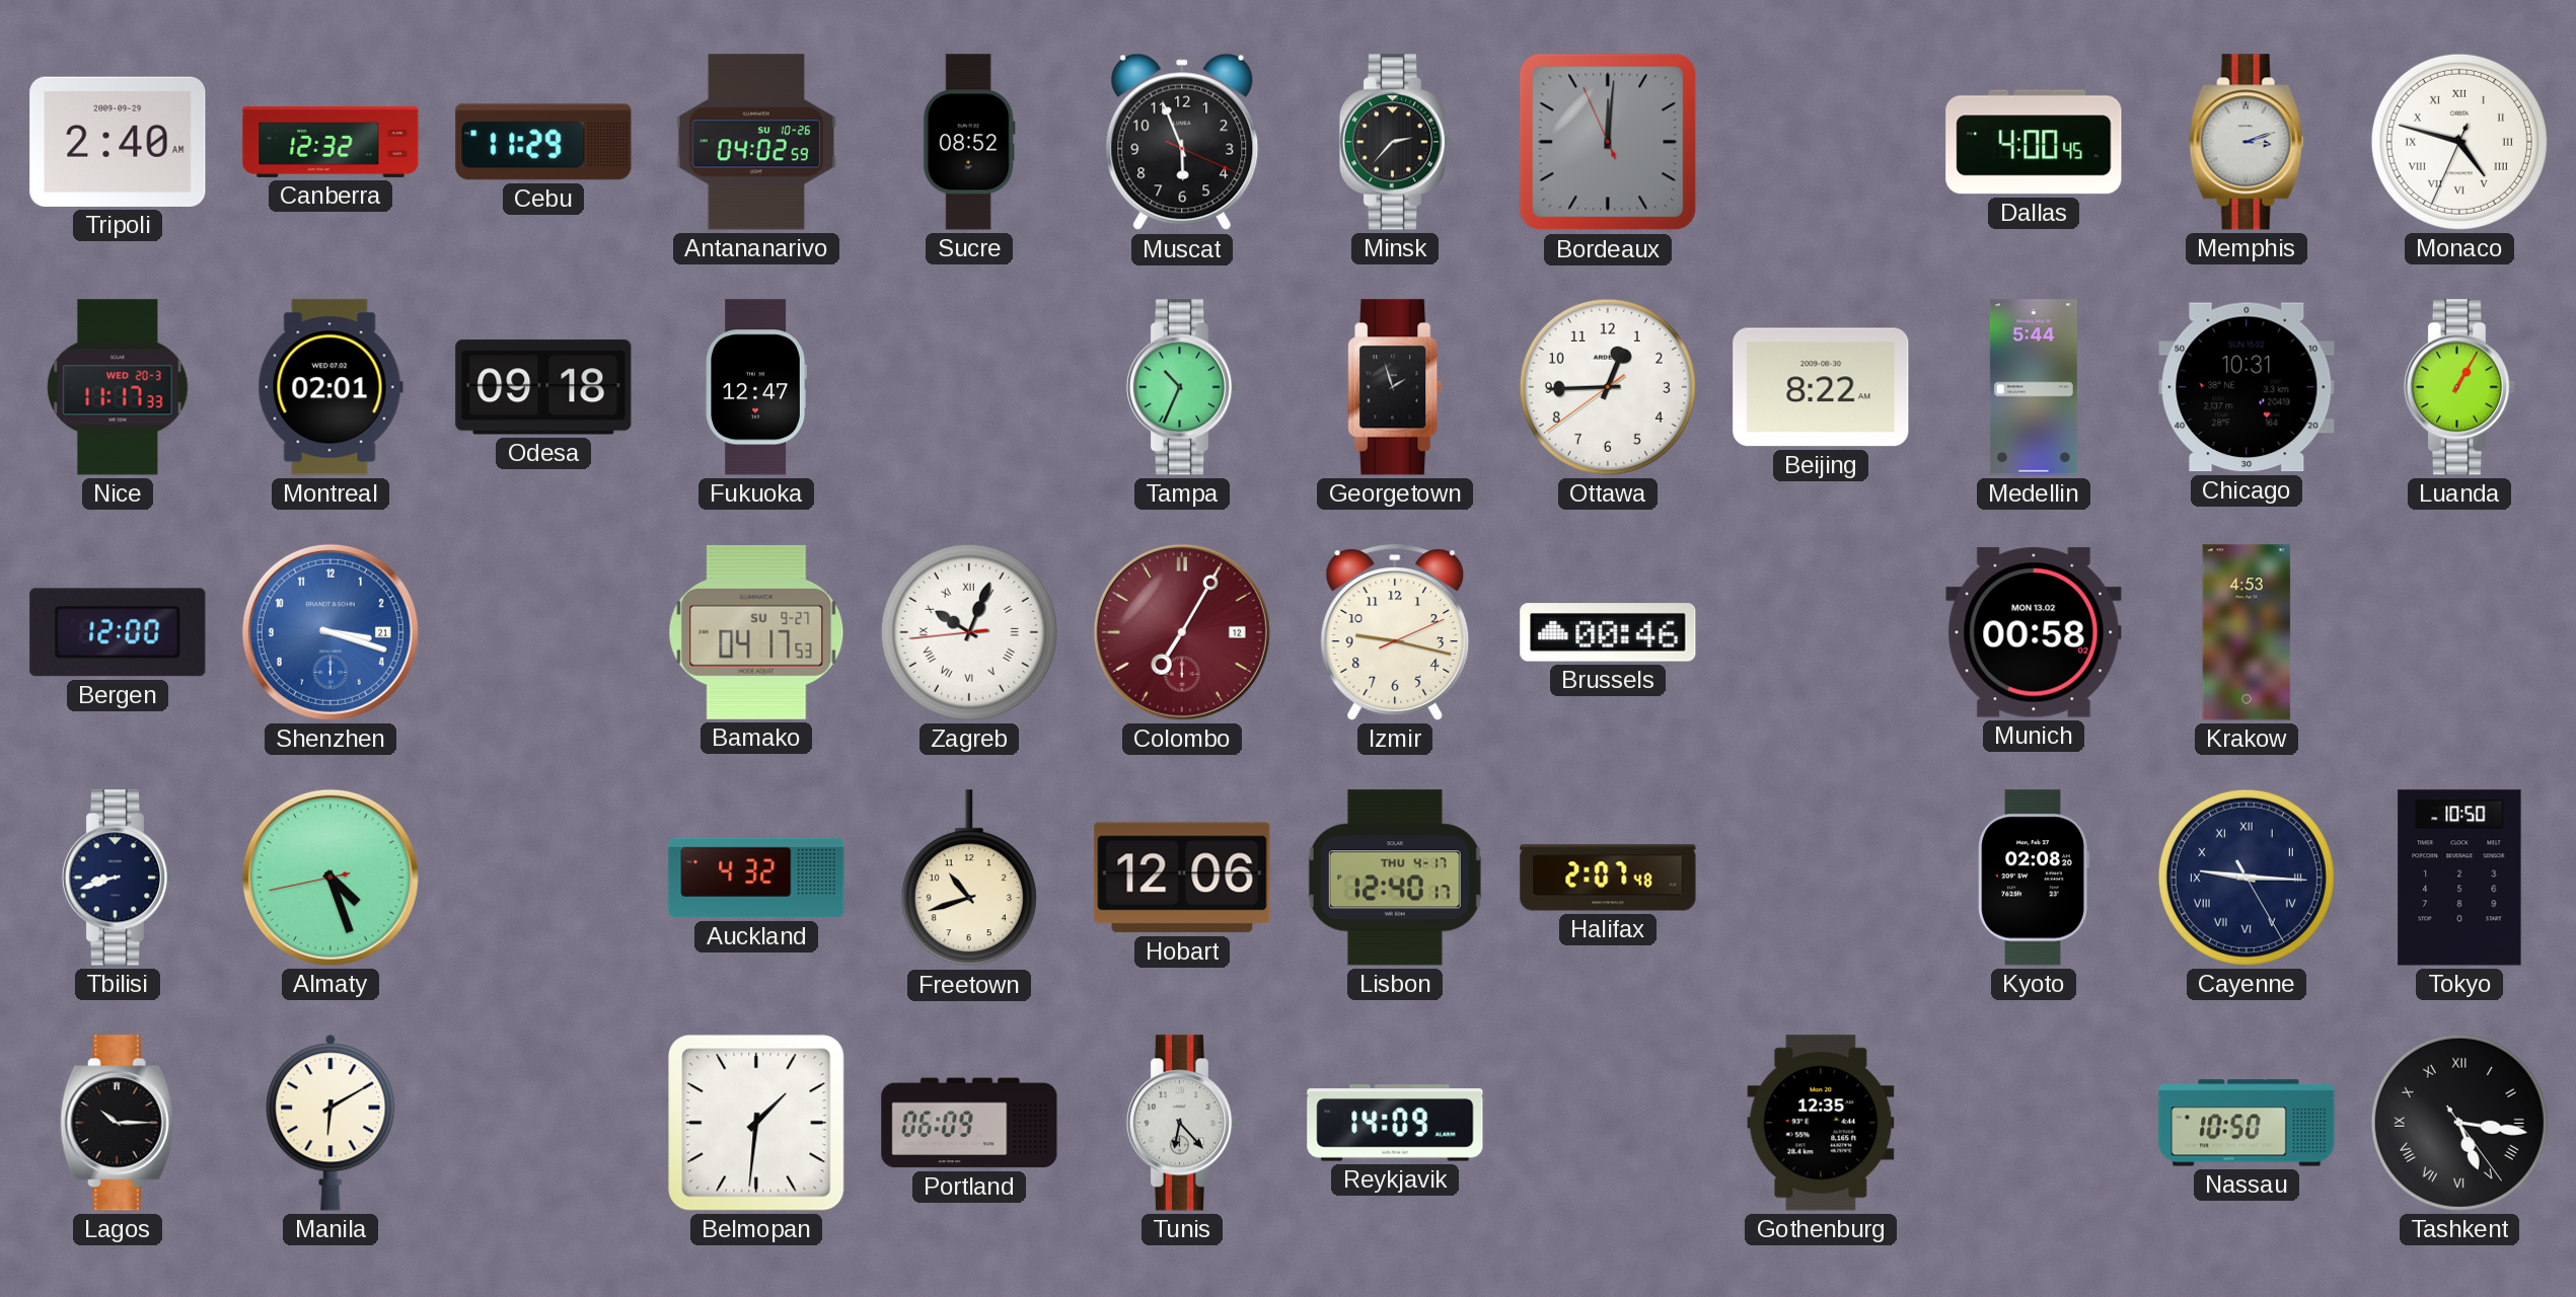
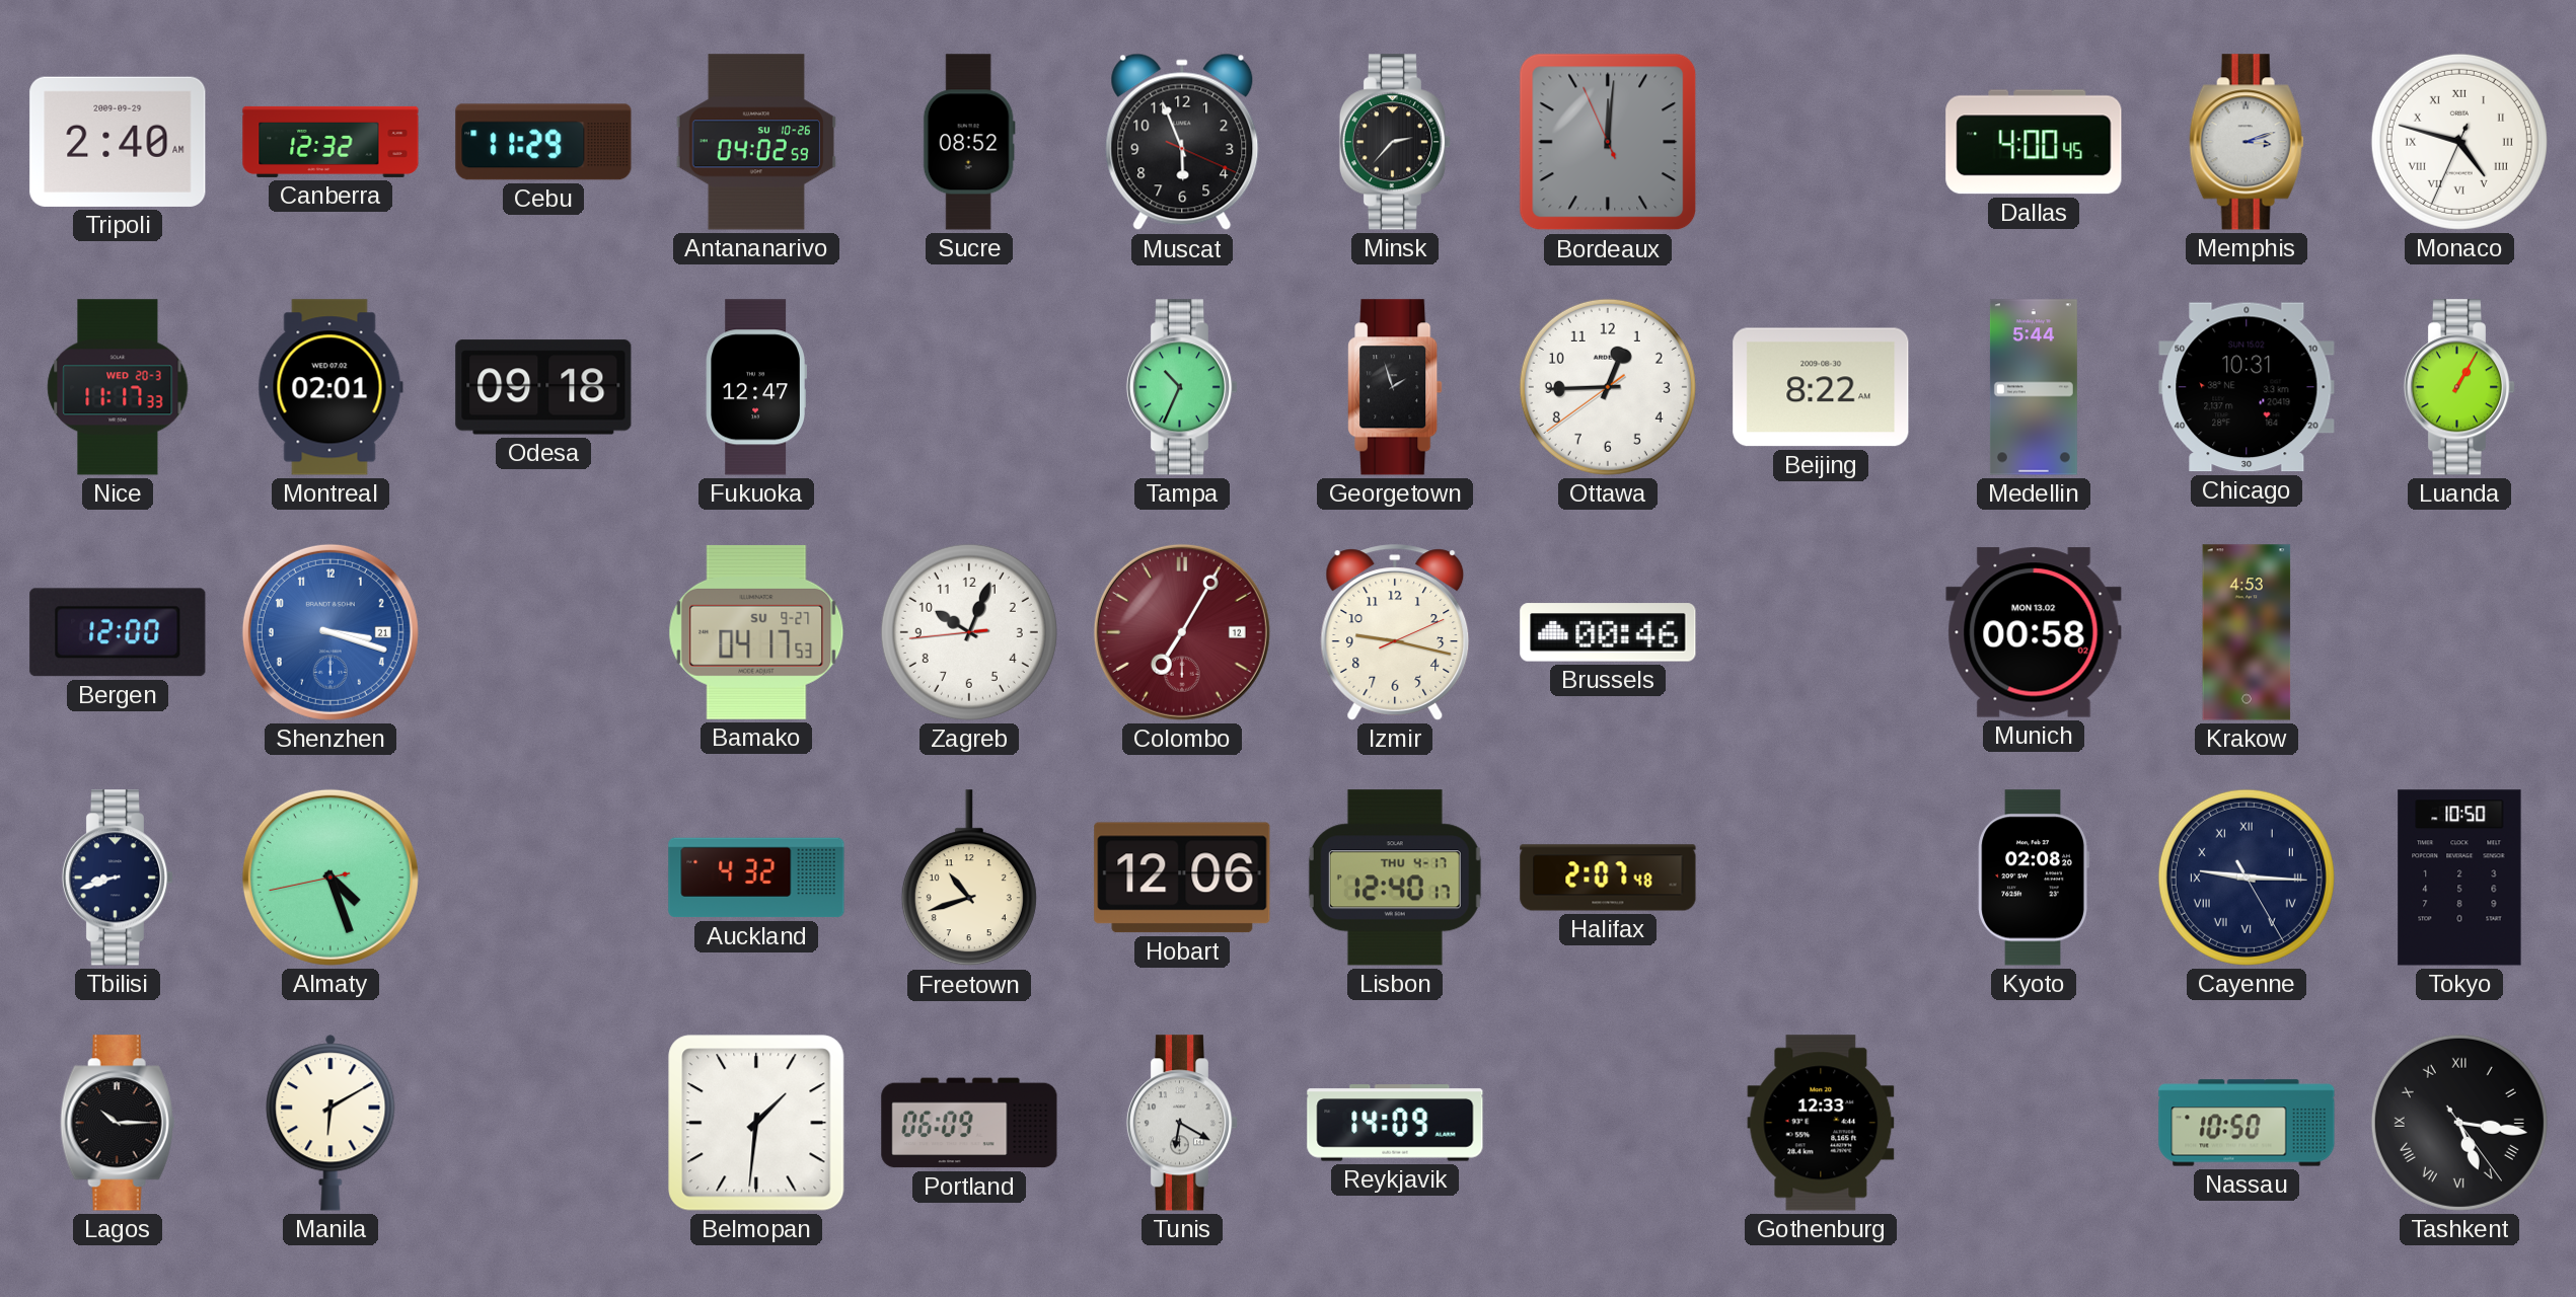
Zagreb numerals: Roman -> Arabic (969, 632)
Tunis: 6:23 -> 6:20 (1182, 1123)
Gothenburg: 12:35 -> 12:33 (1821, 1123)
